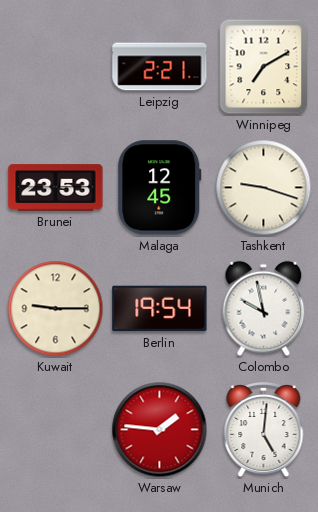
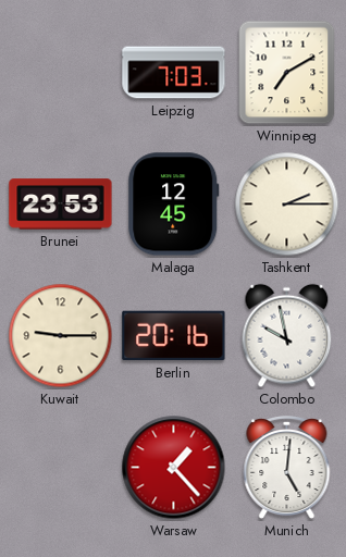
Leipzig: 2:21 -> 7:03 (174, 73)
Tashkent: 9:18 -> 2:15 (287, 205)
Berlin: 19:54 -> 20:16 (174, 336)
Warsaw: 1:46 -> 1:23 (174, 468)
